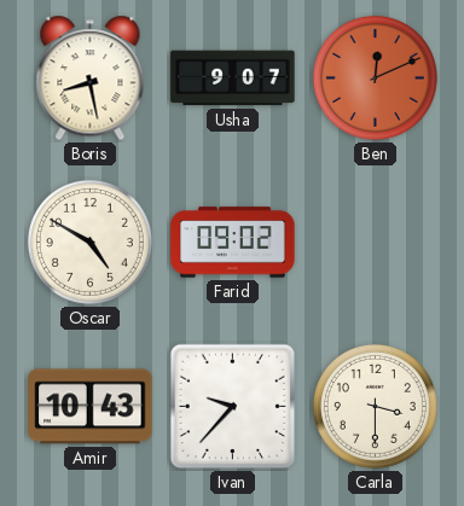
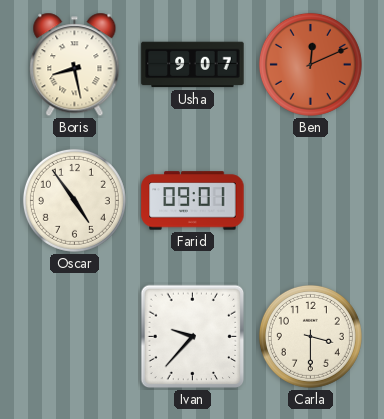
Oscar: 4:50 -> 4:54 (74, 200)
Farid: 09:02 -> 09:01 (193, 201)
Amir: 10:43 -> none (91, 407)
